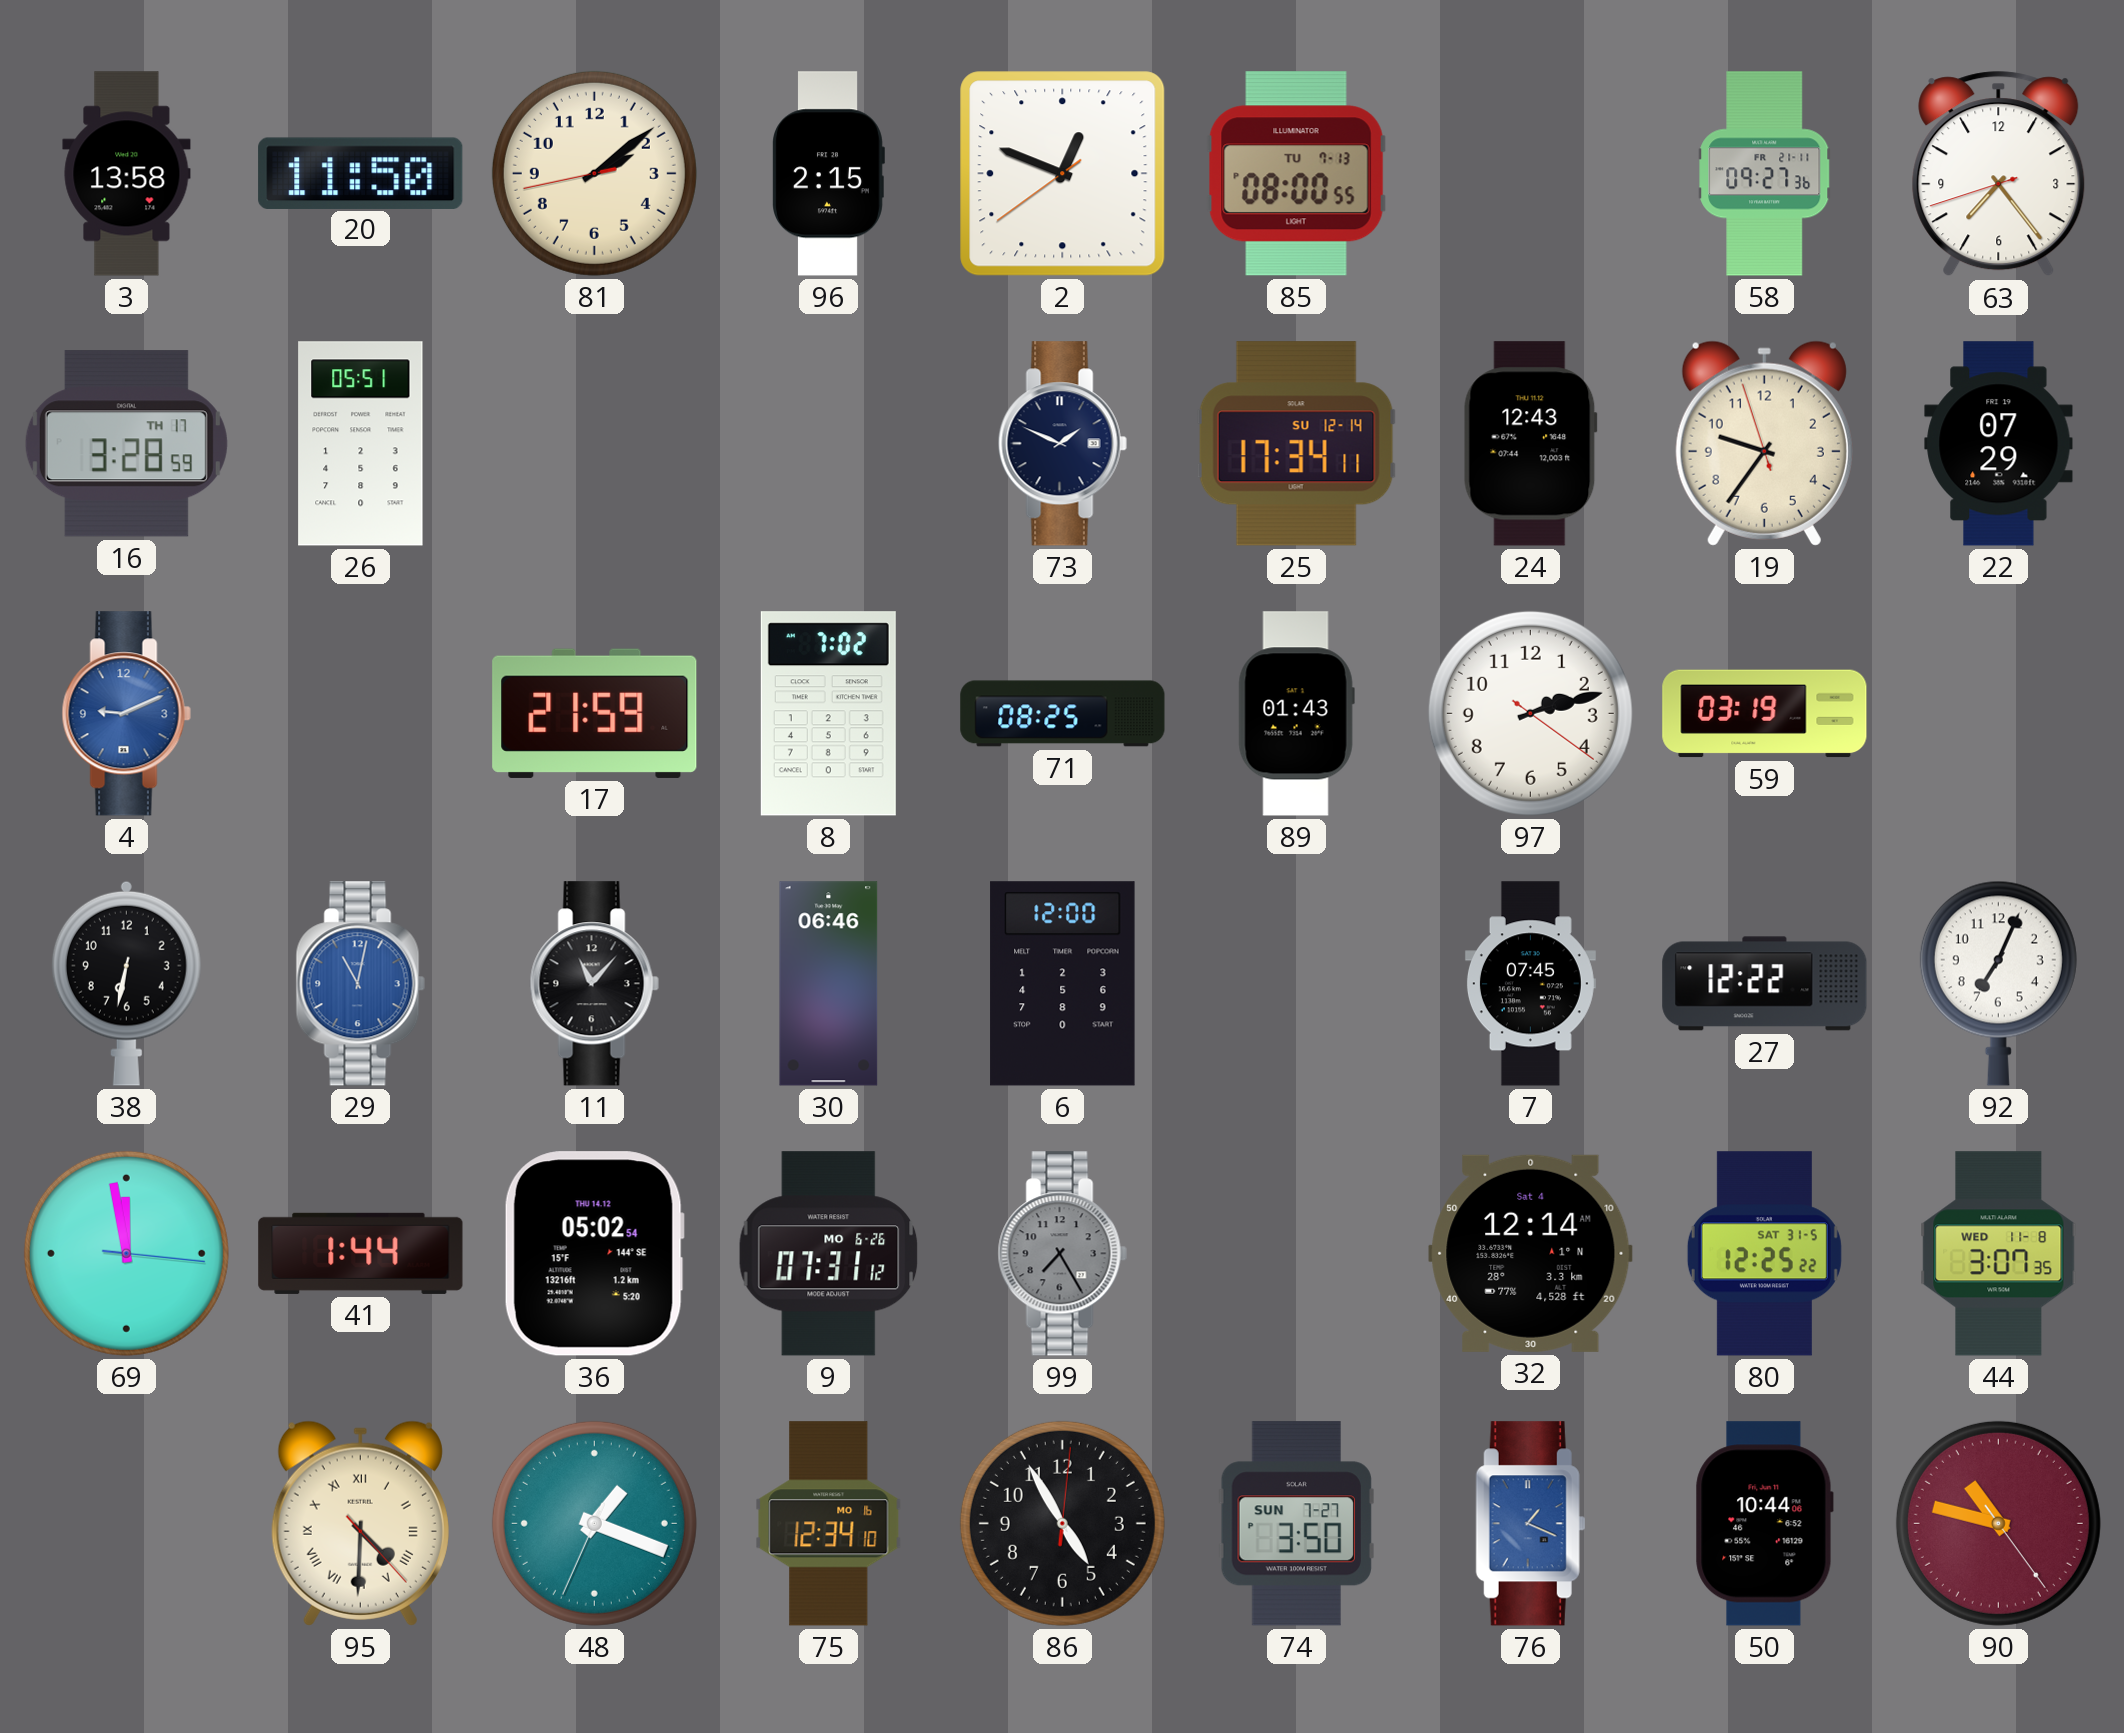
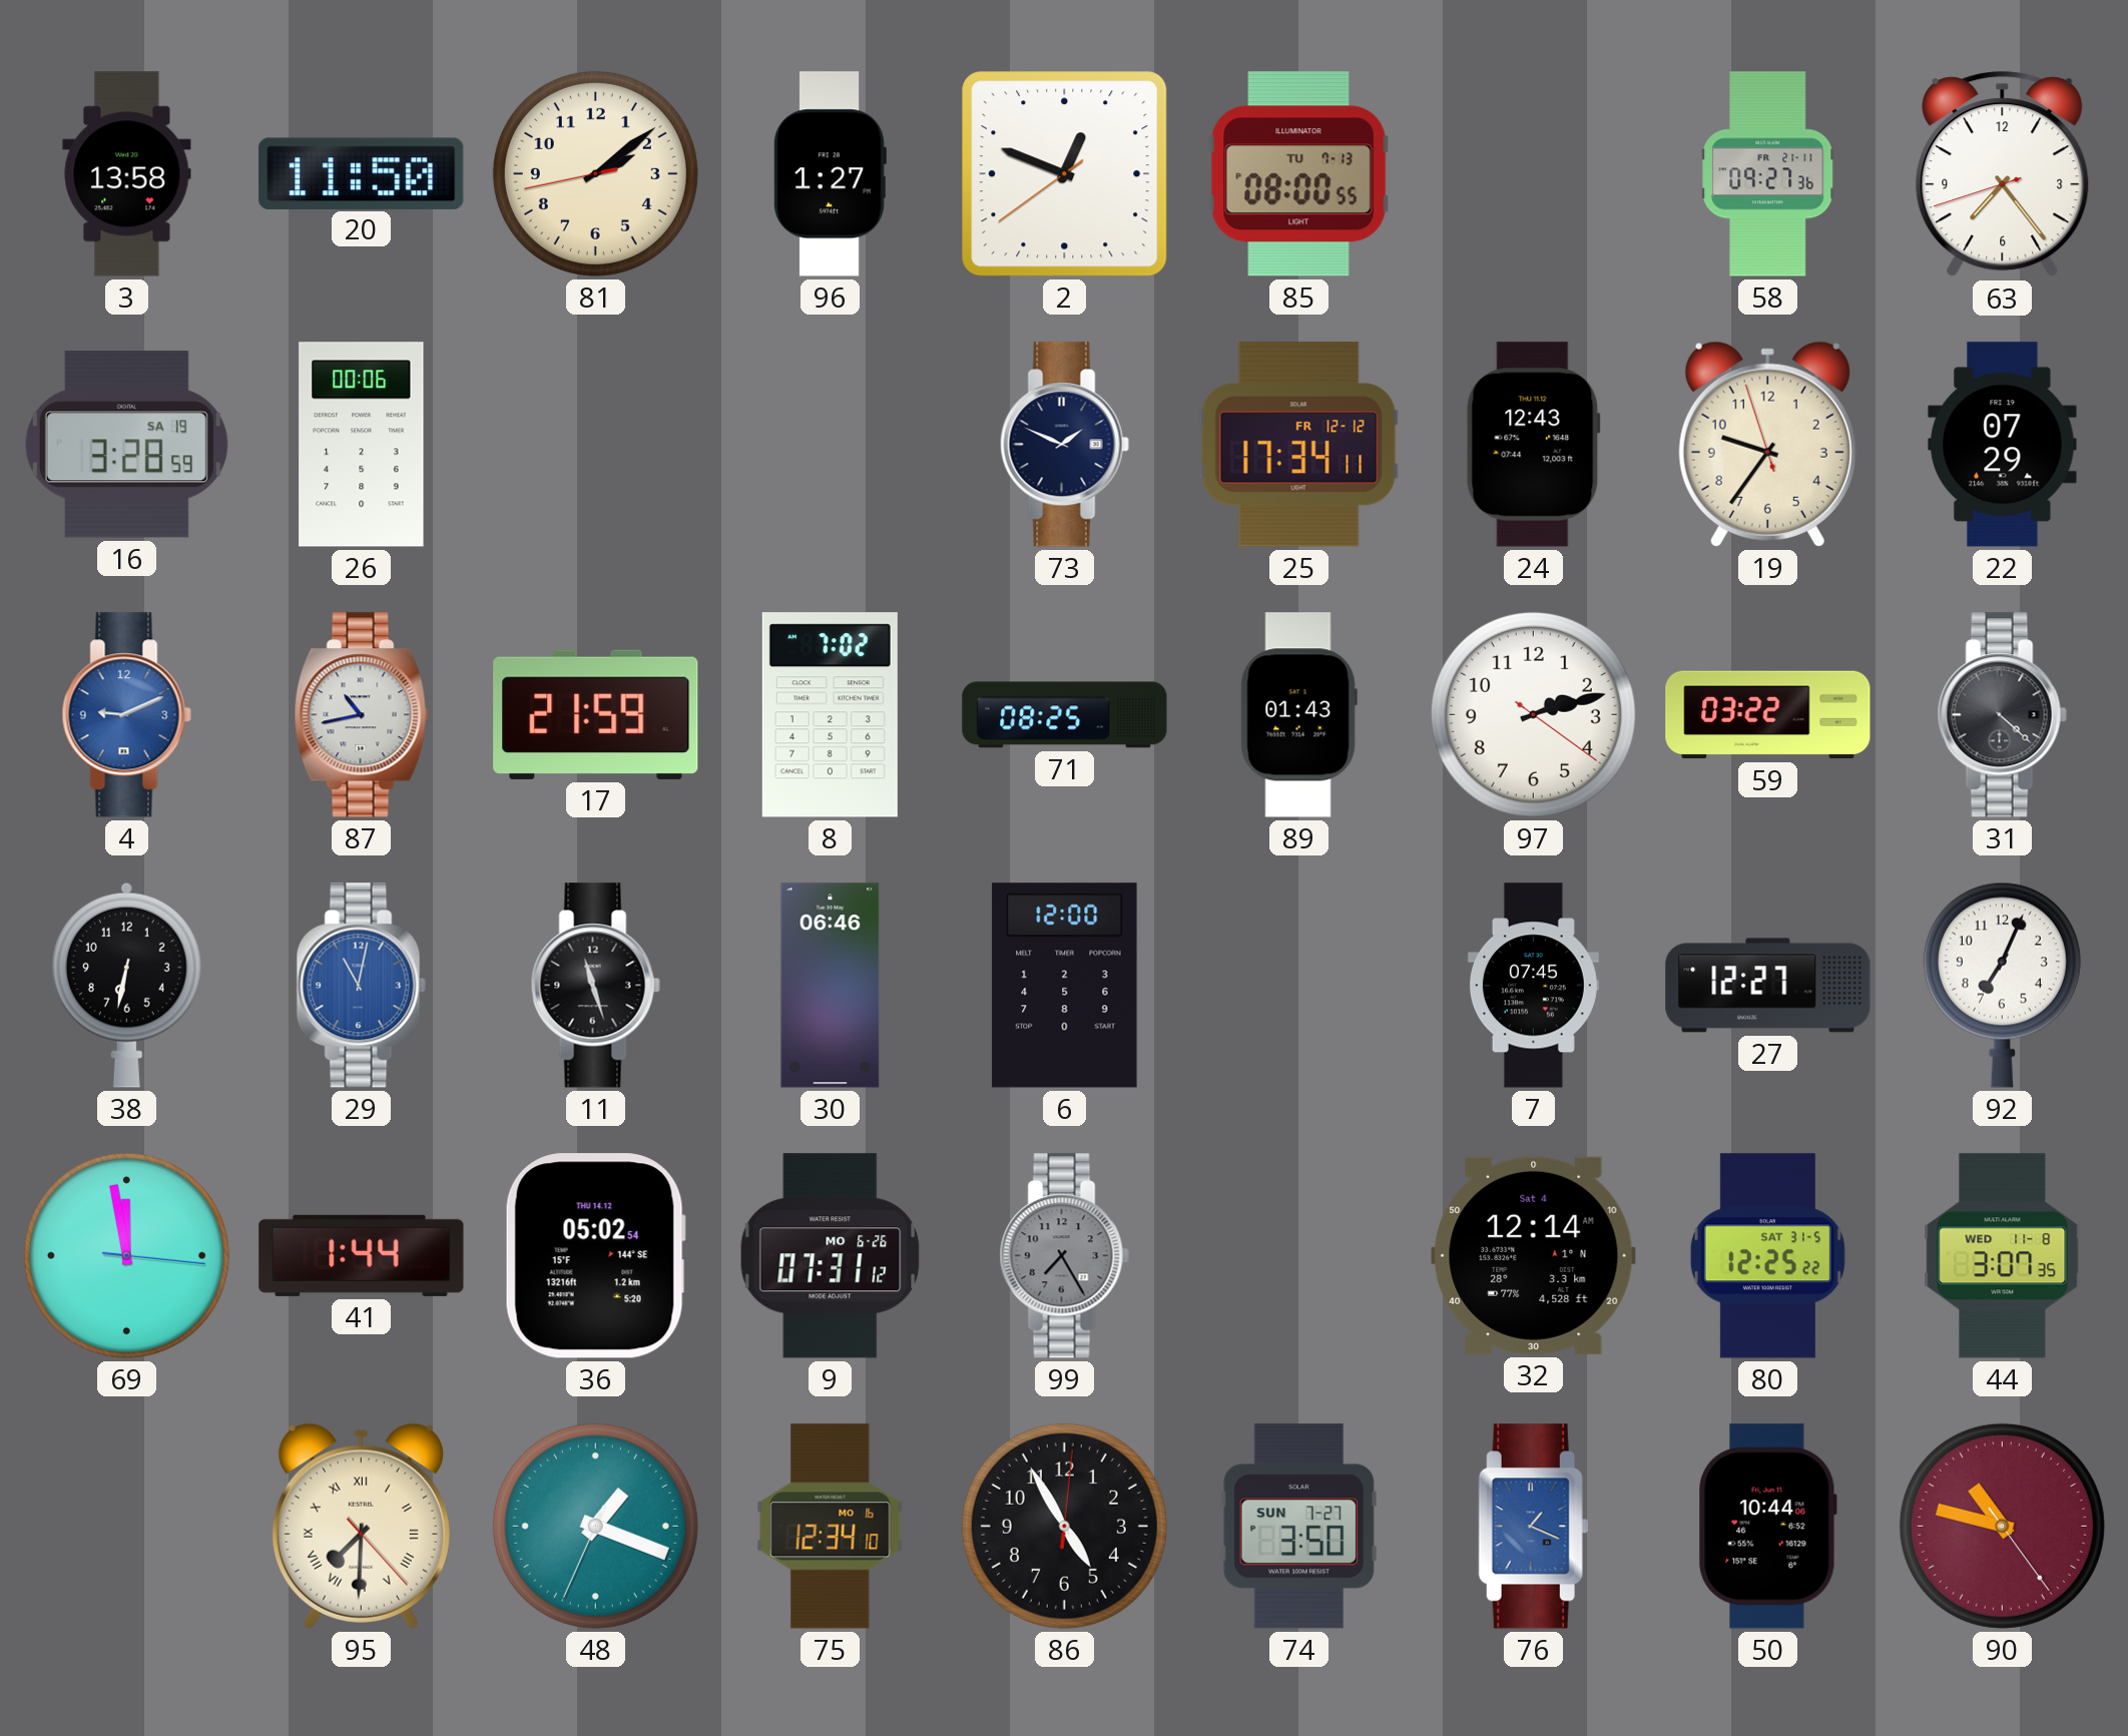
96: 2:15 -> 1:27 (830, 174)
16 date: TH 17 -> SA 19 (126, 445)
26: 05:51 -> 00:06 (362, 445)
25 date: SU 12-14 -> FR 12-12 (1298, 445)
87: none -> 10:43 (361, 715)
59: 03:19 -> 03:22 (1768, 715)
31: none -> 4:22 (2002, 715)
11: 11:07 -> 11:27 (595, 986)
27: 12:22 -> 12:27 (1768, 986)
95: 4:30 -> 7:30 (361, 1526)
